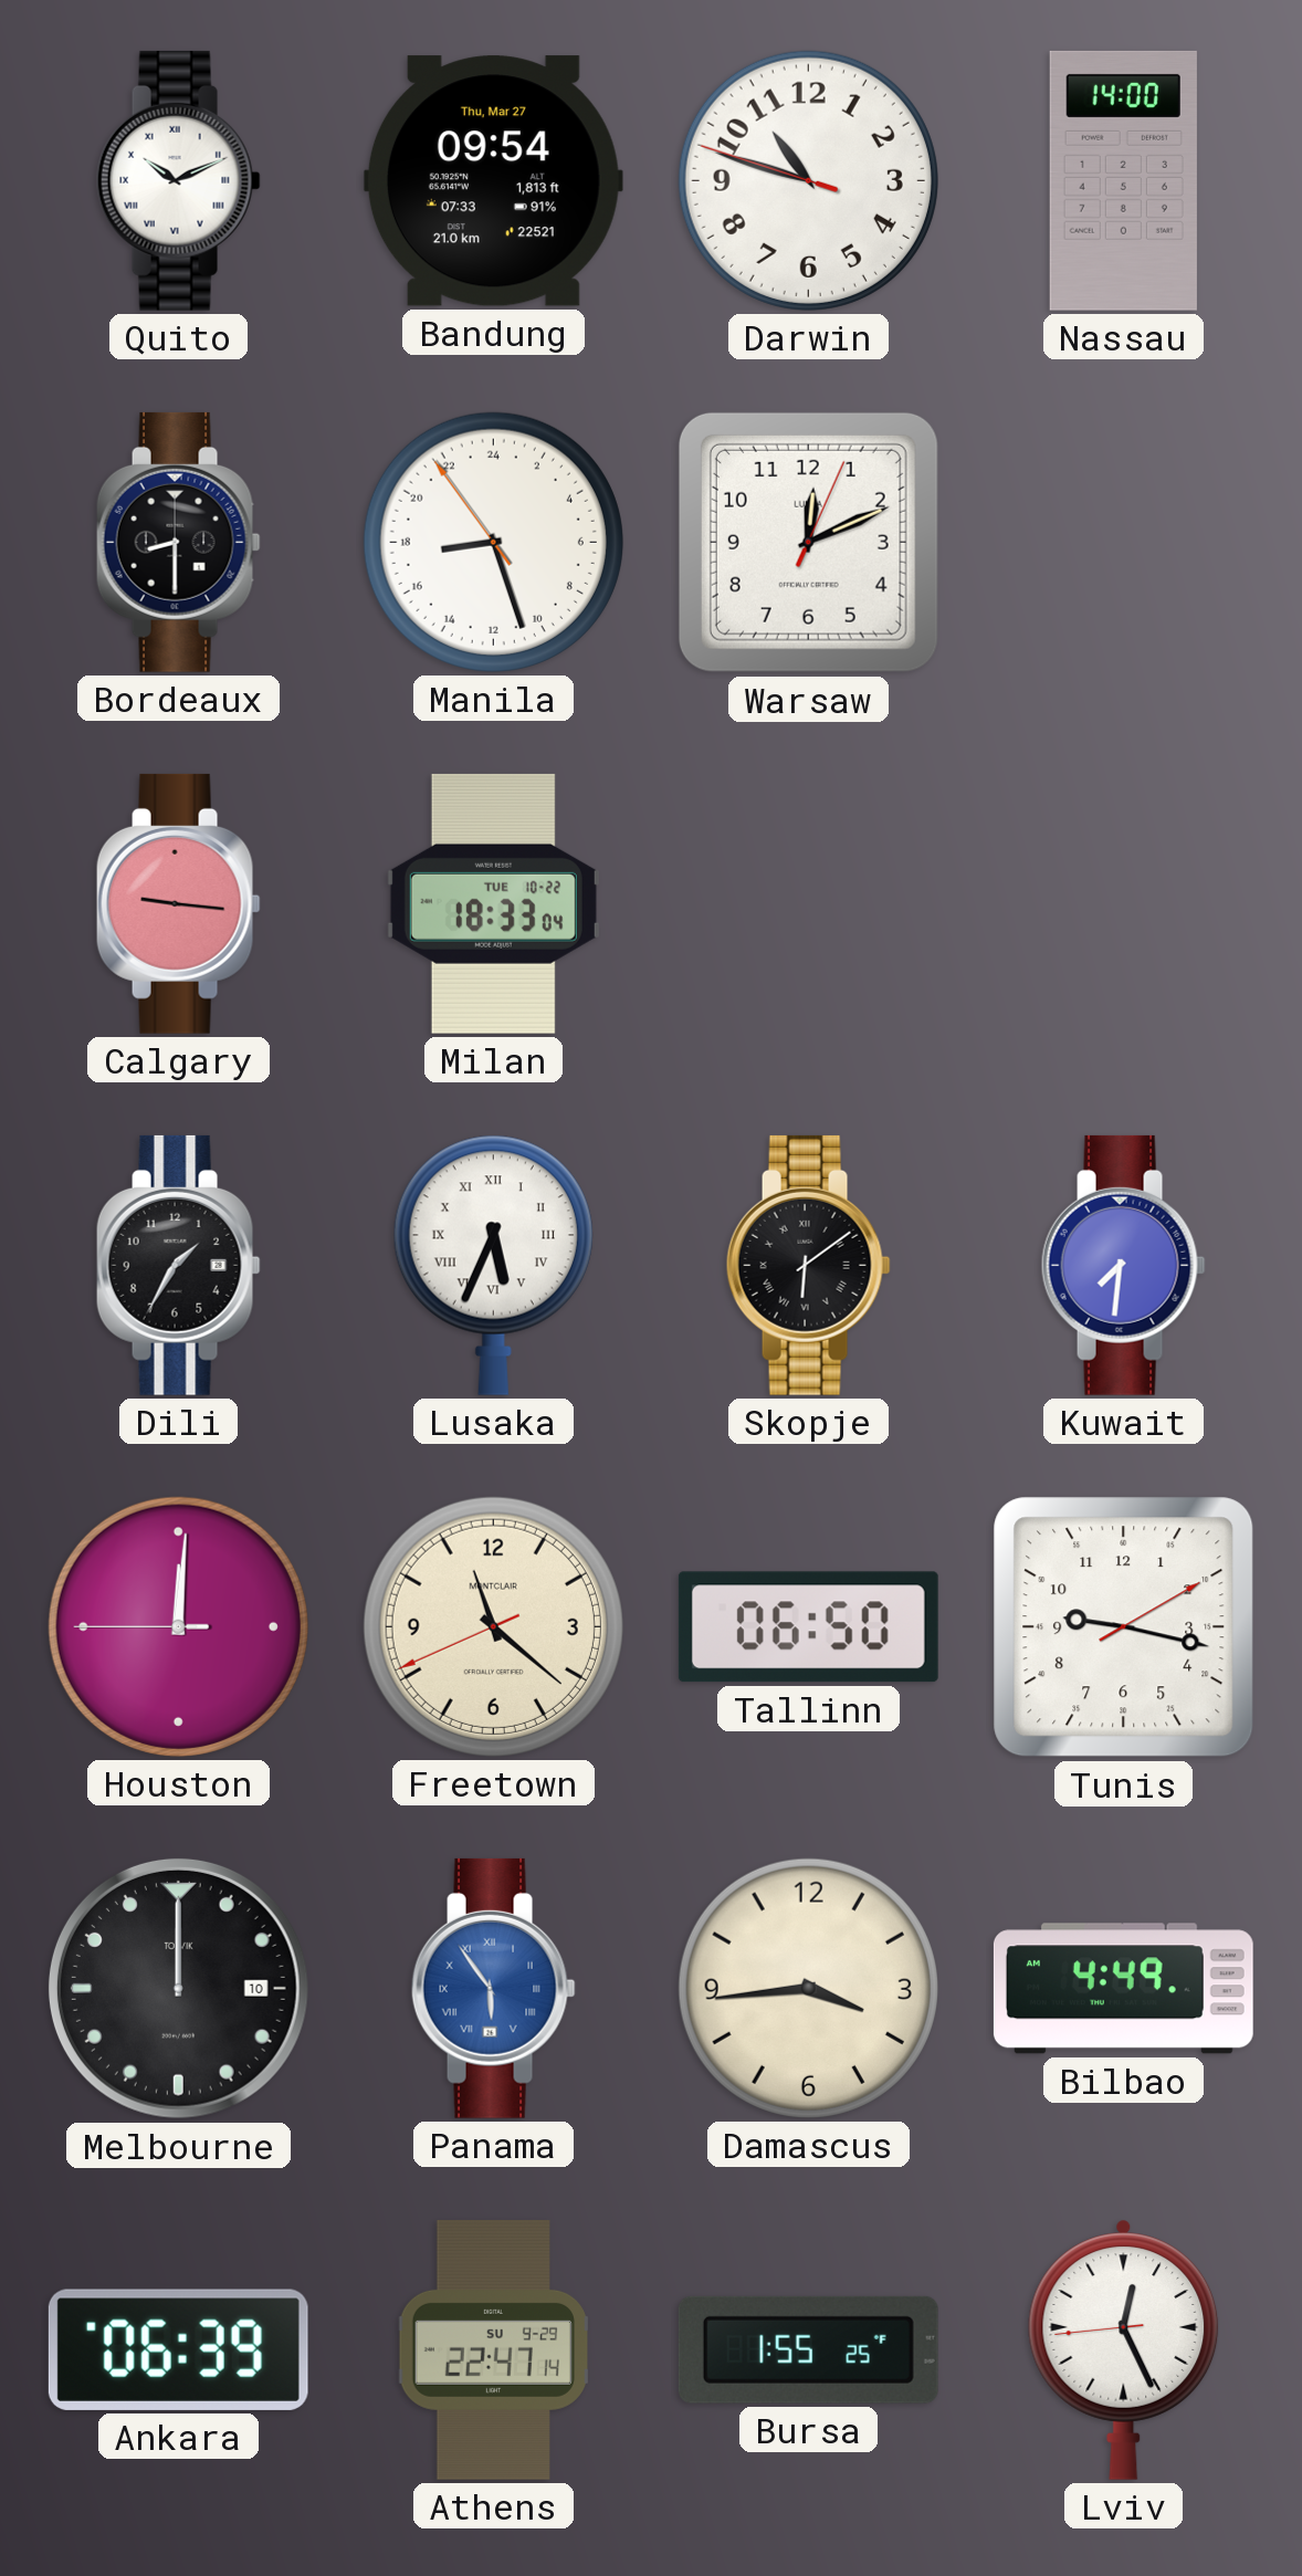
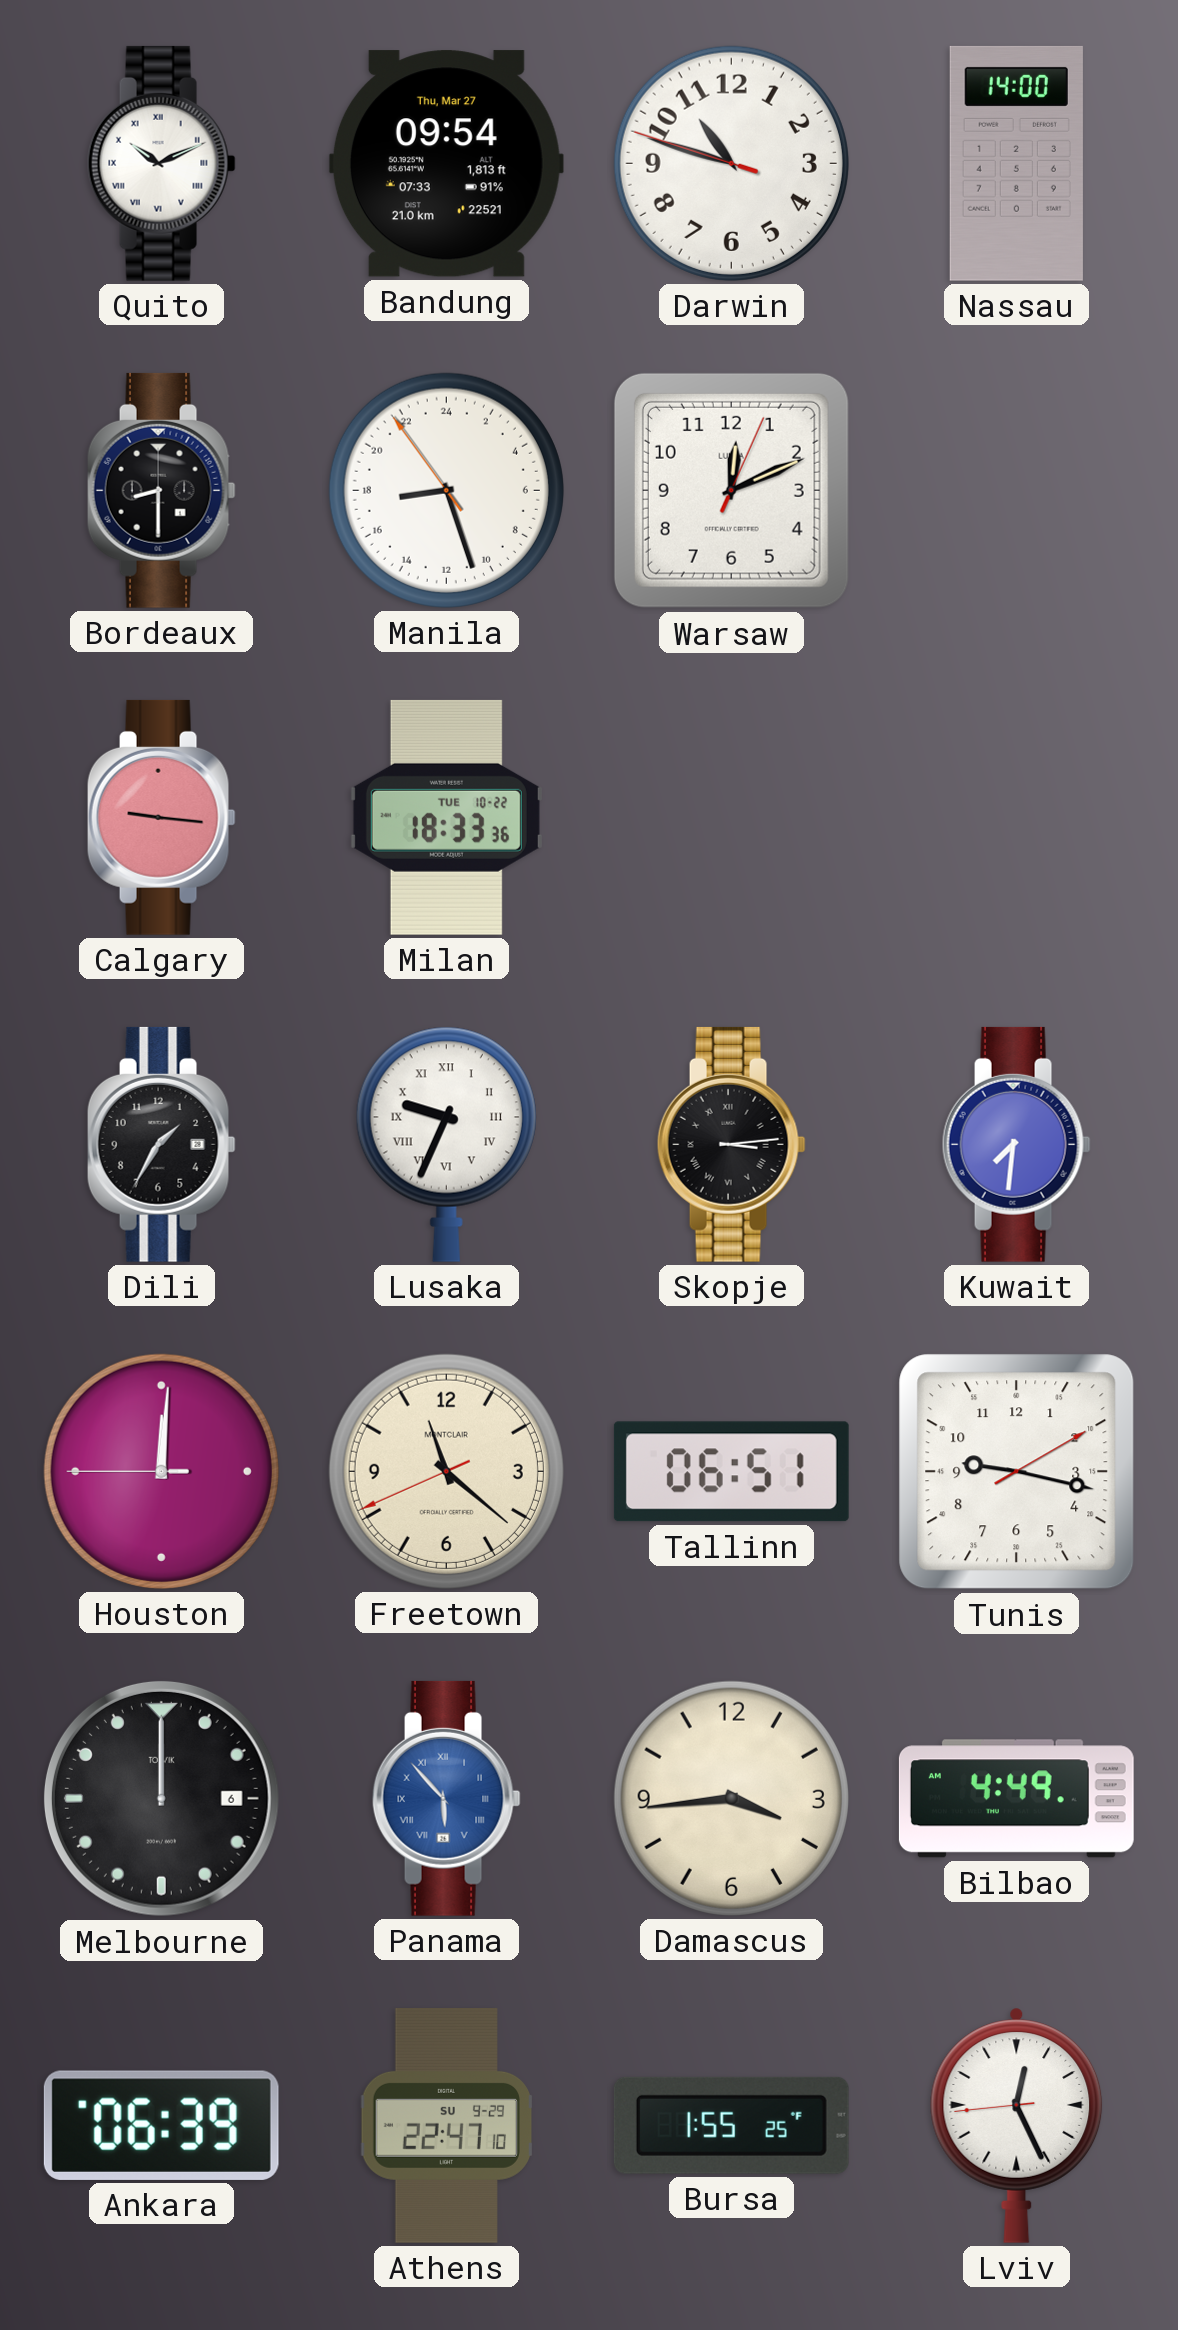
Milan: 18:33:04 -> 18:33:36 (446, 817)
Lusaka: 5:34 -> 9:34 (446, 1144)
Skopje: 6:09 -> 3:14 (731, 1144)
Tallinn: 06:50 -> 06:51 (731, 1472)
Melbourne date: 10 -> 6 (161, 1798)
Panama: 5:54 -> 5:53 (446, 1798)
Athens: 22:47:14 -> 22:47:10 (446, 2125)
